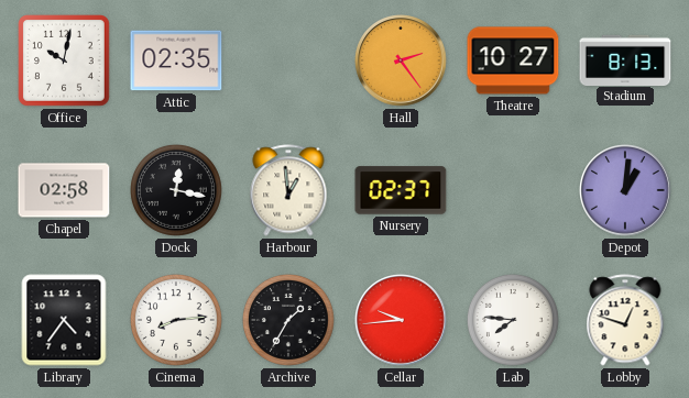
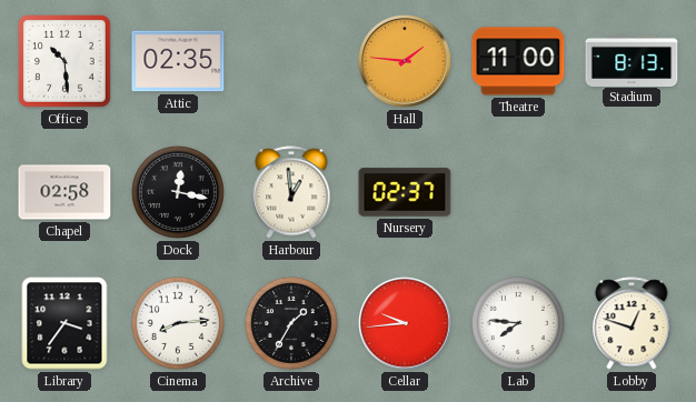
Office: 10:02 -> 10:29 (66, 62)
Hall: 2:24 -> 1:46 (405, 61)
Theatre: 10:27 -> 11:00 (518, 61)
Depot: 1:01 -> none (625, 190)
Library: 4:36 -> 3:36 (64, 323)
